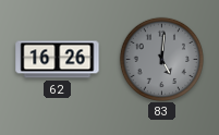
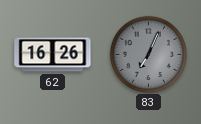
83: 5:01 -> 7:04 (148, 54)
